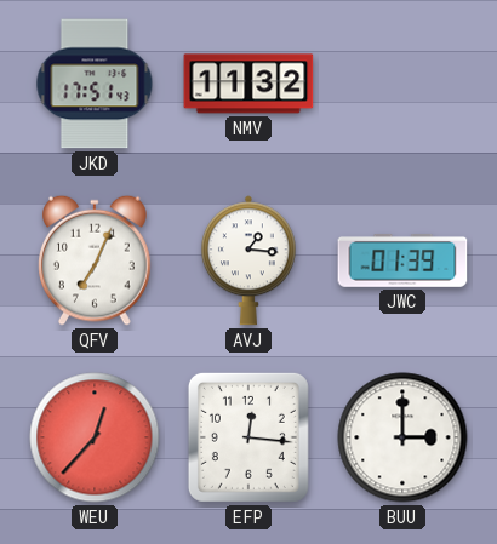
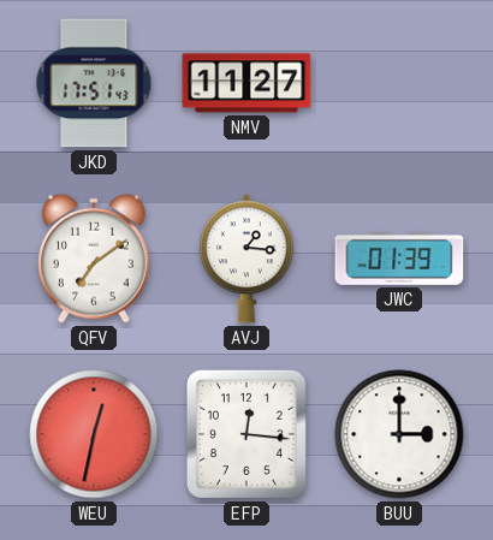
NMV: 11:32 -> 11:27 (246, 83)
QFV: 7:04 -> 7:09 (94, 259)
WEU: 12:37 -> 12:32 (94, 434)
